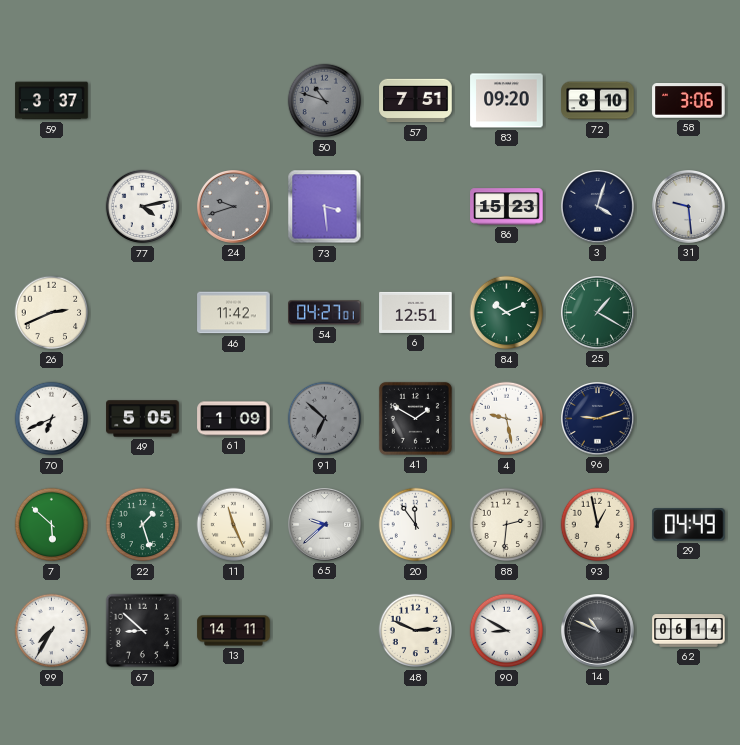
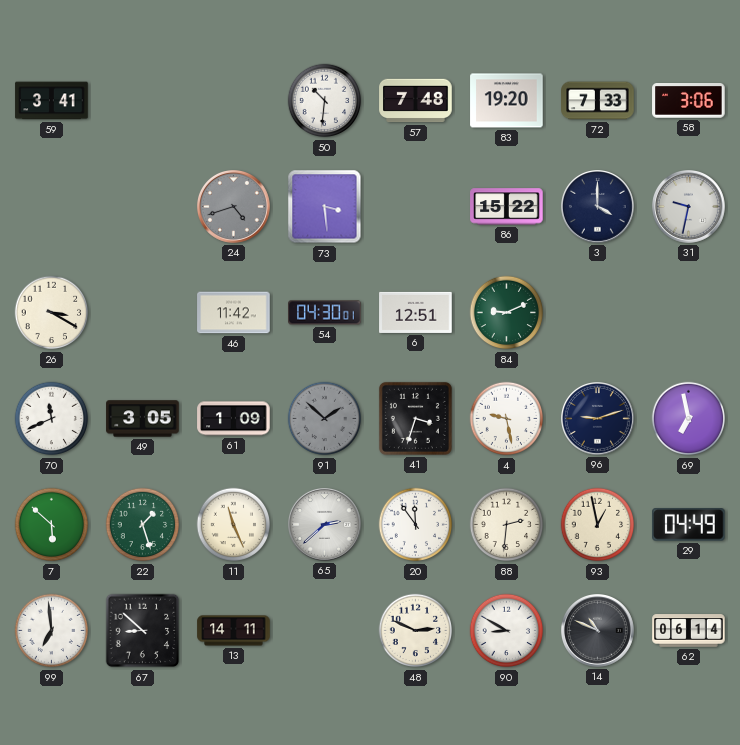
59: 3:37 -> 3:41 (52, 101)
50: 10:48 -> 10:31 (325, 101)
50 dial: grey -> white (325, 101)
57: 7:51 -> 7:48 (416, 101)
83: 09:20 -> 19:20 (507, 101)
72: 8:10 -> 7:33 (598, 101)
77: 4:13 -> none (143, 207)
24: 9:42 -> 4:42 (234, 207)
86: 15:23 -> 15:22 (507, 207)
3: 4:03 -> 4:00 (598, 207)
31: 9:29 -> 9:32 (689, 207)
26: 2:41 -> 3:20 (52, 313)
54: 04:27 -> 04:30 (325, 313)
84: 10:11 -> 9:11 (507, 313)
25: 1:20 -> none (598, 313)
70: 6:41 -> 11:41 (52, 419)
49: 5:05 -> 3:05 (143, 419)
91: 6:52 -> 1:52 (325, 419)
41: 1:50 -> 3:33 (415, 418)
69: none -> 6:58 (689, 419)
65: 9:38 -> 2:38 (325, 525)
99: 7:35 -> 6:59 (52, 631)
